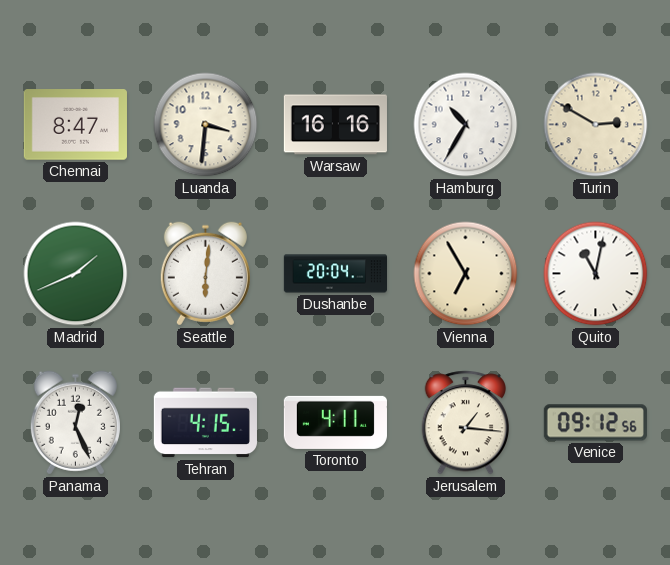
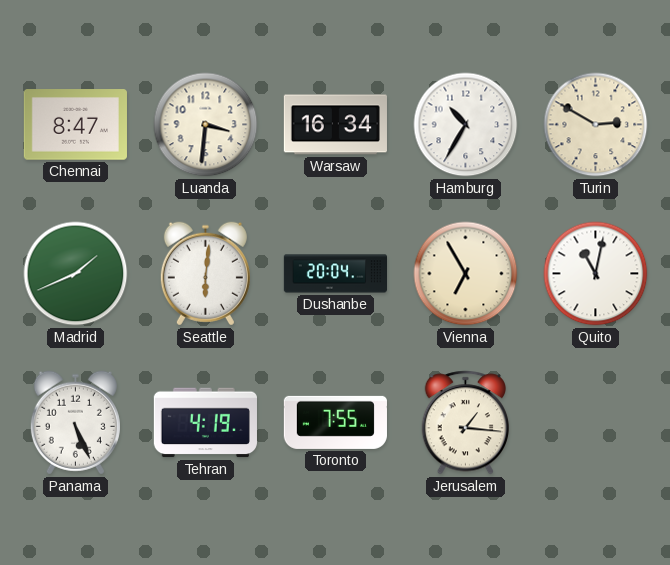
Warsaw: 16:16 -> 16:34 (335, 125)
Panama: 12:26 -> 5:26 (75, 423)
Tehran: 4:15 -> 4:19 (205, 423)
Toronto: 4:11 -> 7:55 (335, 422)
Venice: 09:12 -> none (595, 423)
